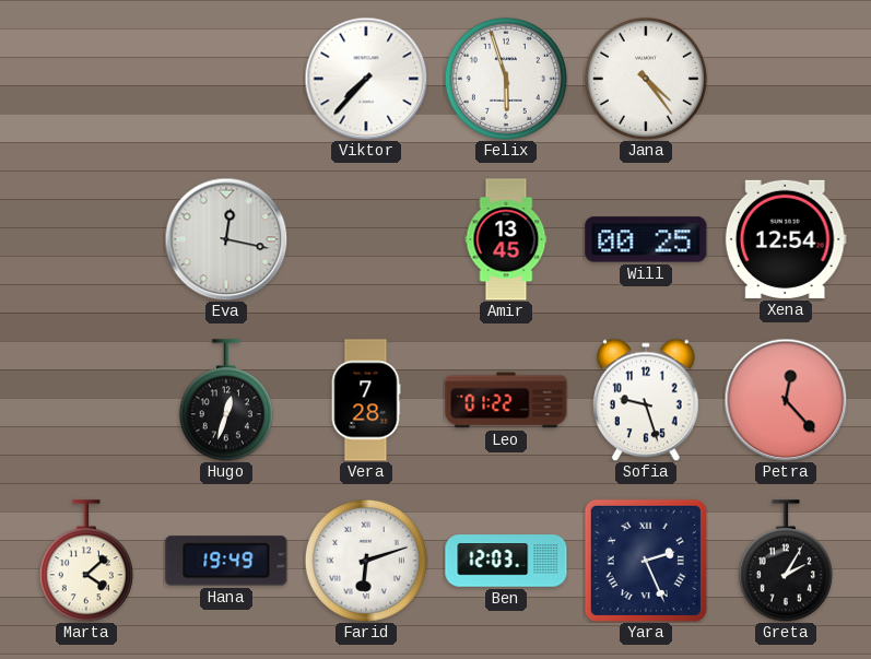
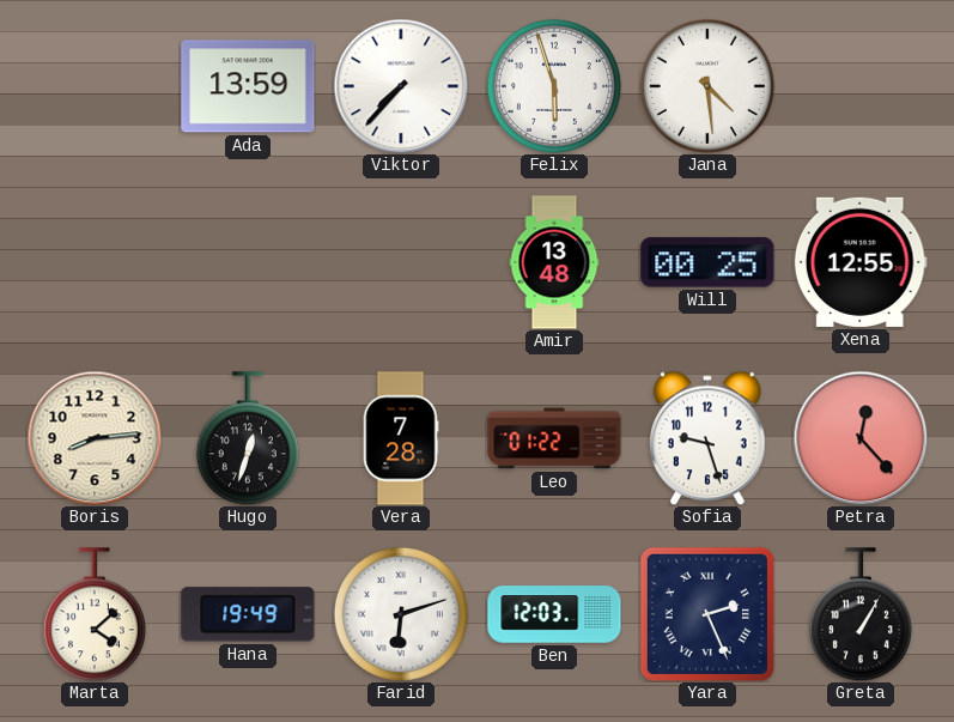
Ada: none -> 13:59 (248, 86)
Jana: 4:24 -> 4:29 (707, 86)
Eva: 12:17 -> none (226, 239)
Amir: 13:45 -> 13:48 (554, 262)
Xena: 12:54 -> 12:55 (861, 262)
Boris: none -> 8:14 (95, 438)
Greta: 2:05 -> 1:05 (861, 614)
